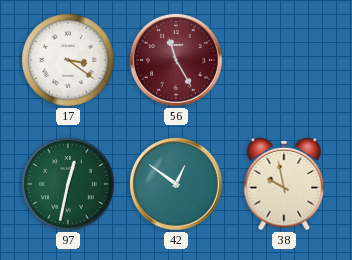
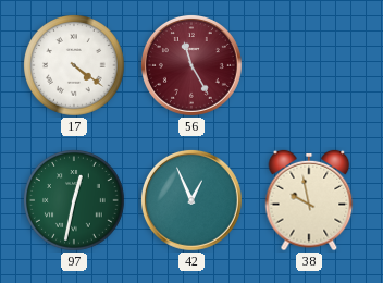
17: 3:21 -> 4:21 (74, 65)
42: 12:51 -> 12:56 (191, 200)
